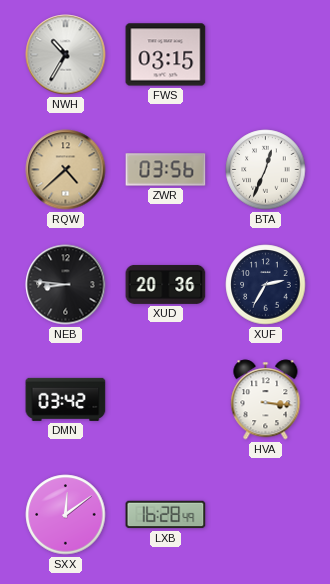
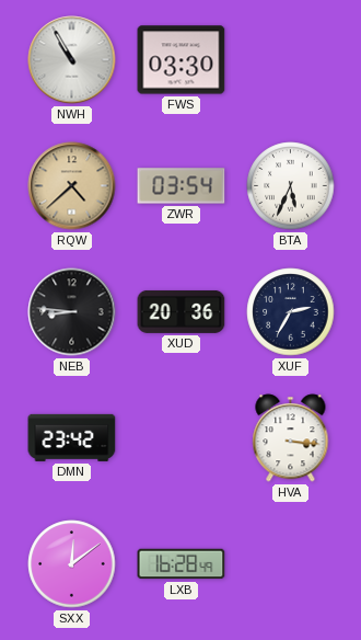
NWH: 10:35 -> 10:55 (72, 60)
FWS: 03:15 -> 03:30 (182, 60)
ZWR: 03:56 -> 03:54 (182, 186)
BTA: 12:34 -> 5:34 (291, 186)
DMN: 03:42 -> 23:42 (72, 437)
